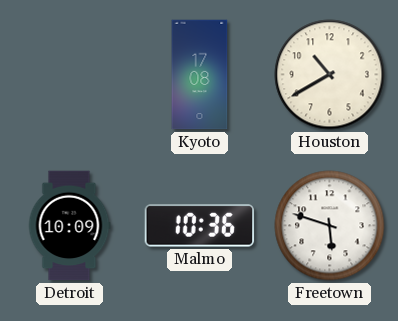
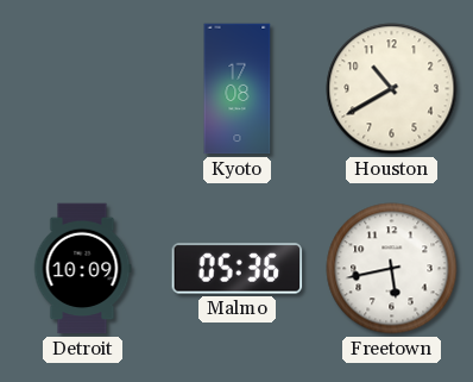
Malmo: 10:36 -> 05:36 (238, 269)
Freetown: 5:48 -> 5:43 (392, 269)
